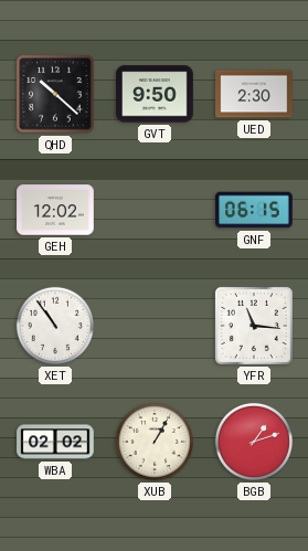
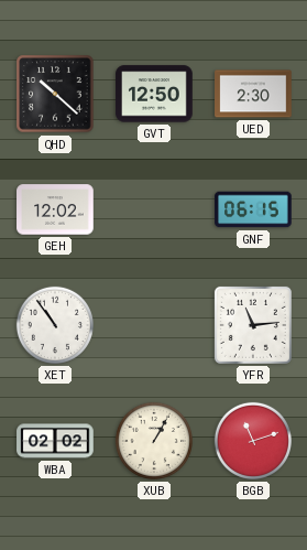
GVT: 9:50 -> 12:50 (154, 94)
YFR: 11:16 -> 11:14 (253, 325)
BGB: 1:12 -> 11:12 (253, 441)
